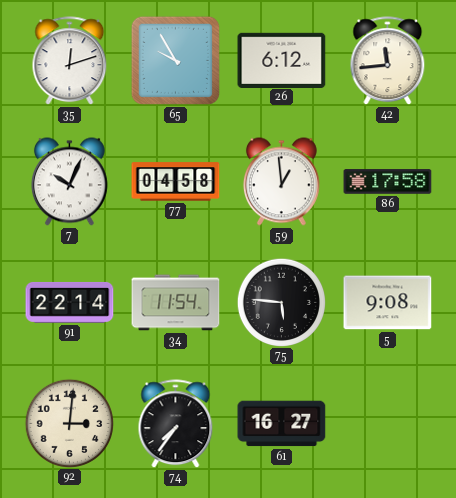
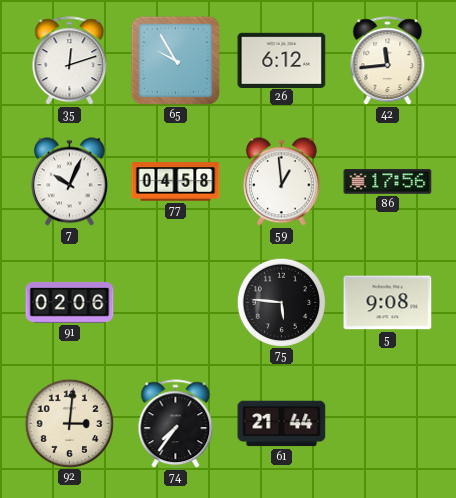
86: 17:58 -> 17:56 (388, 182)
91: 22:14 -> 02:06 (70, 302)
34: 11:54 -> none (176, 303)
61: 16:27 -> 21:44 (282, 424)
